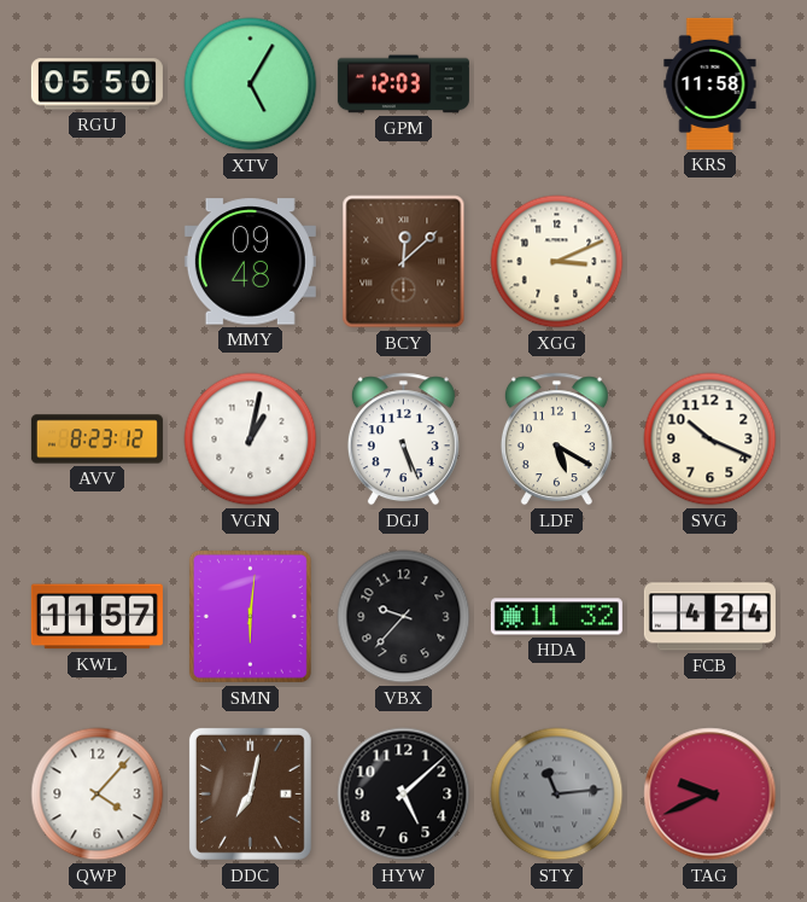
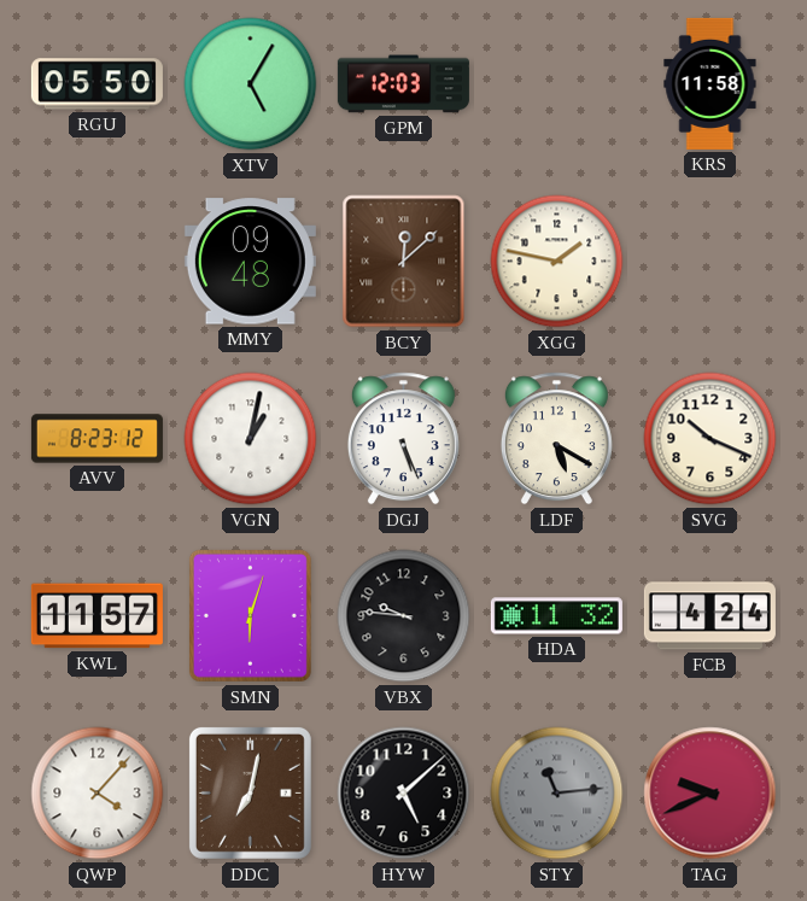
XGG: 3:11 -> 1:47 (557, 262)
SMN: 6:01 -> 6:03 (250, 615)
VBX: 9:37 -> 9:46 (404, 616)
